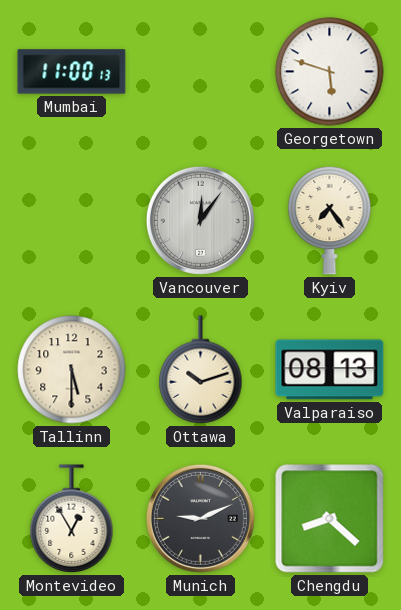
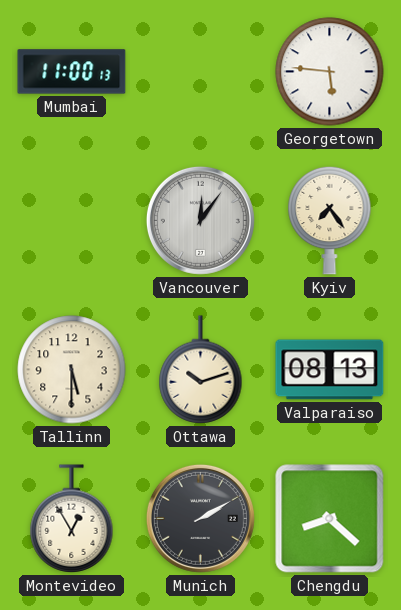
Georgetown: 5:48 -> 5:46 (330, 72)
Munich: 9:11 -> 2:10 (200, 518)
